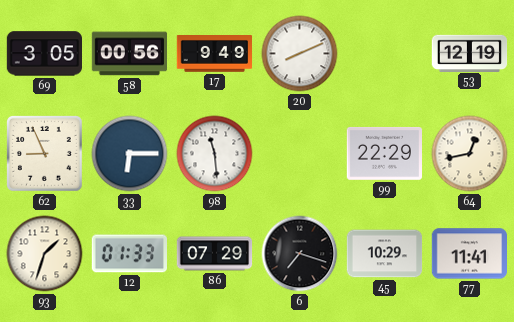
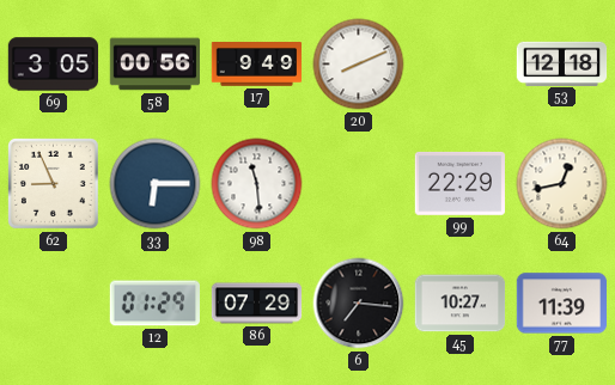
53: 12:19 -> 12:18 (562, 63)
93: 1:33 -> none (45, 254)
12: 01:33 -> 01:29 (154, 304)
6: 7:18 -> 7:16 (359, 304)
45: 10:29 -> 10:27 (461, 304)
77: 11:41 -> 11:39 (562, 304)
